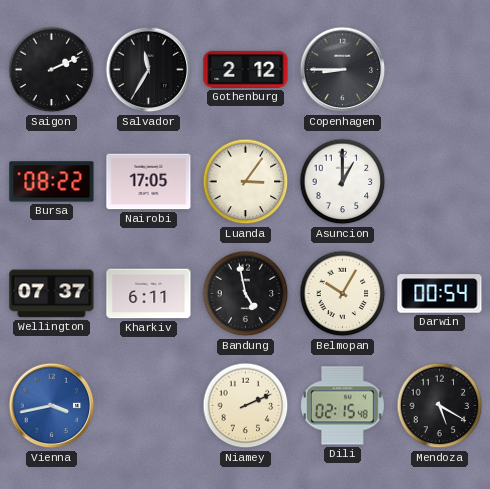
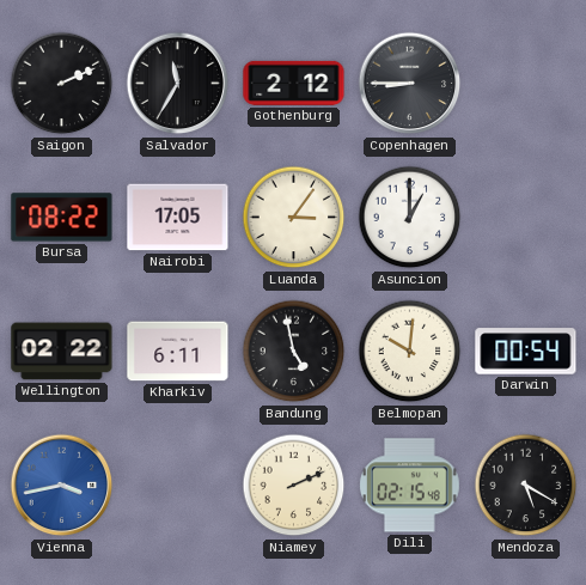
Wellington: 07:37 -> 02:22 (62, 352)
Belmopan: 10:05 -> 10:01 (410, 352)
